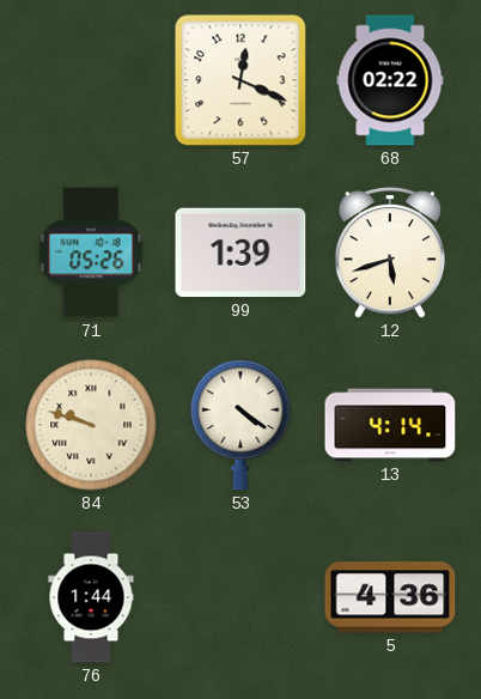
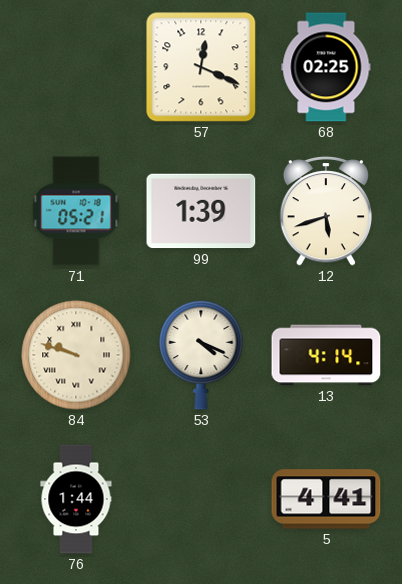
68: 02:22 -> 02:25 (326, 67)
71: 05:26 -> 05:21 (76, 211)
53: 4:21 -> 4:19 (201, 355)
5: 4:36 -> 4:41 (326, 499)
